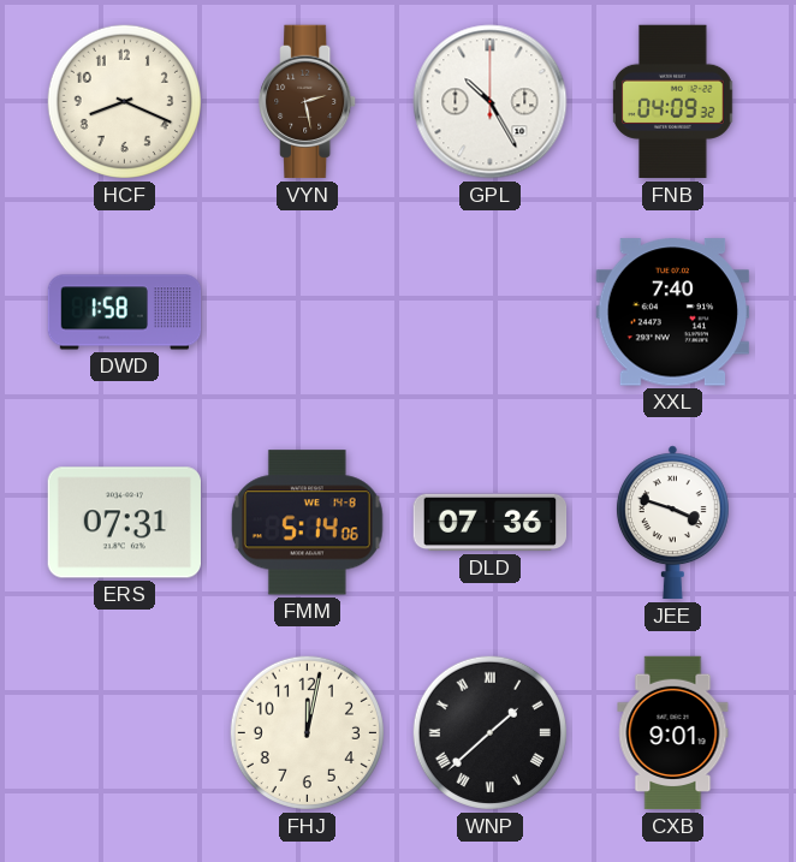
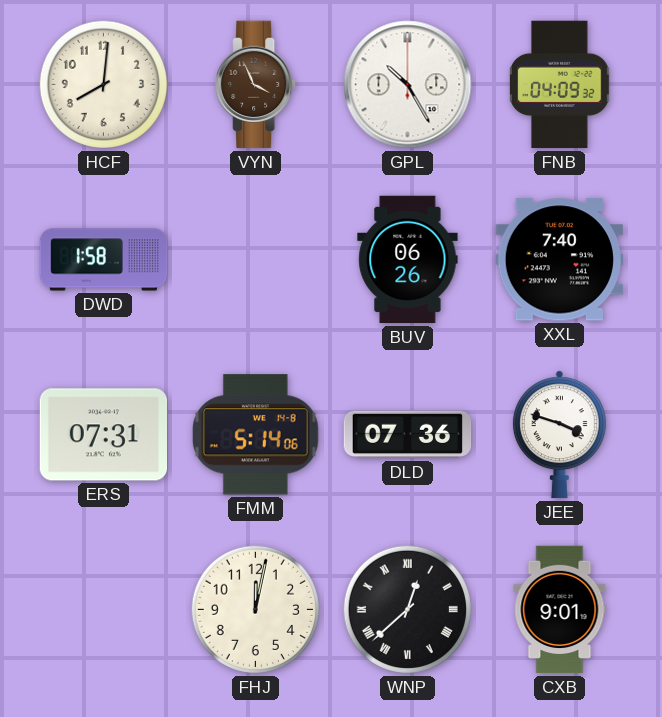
HCF: 8:19 -> 8:01 (103, 84)
VYN: 2:28 -> 3:56 (256, 85)
BUV: none -> 06:26 (408, 260)
WNP: 1:38 -> 12:38 (407, 609)
